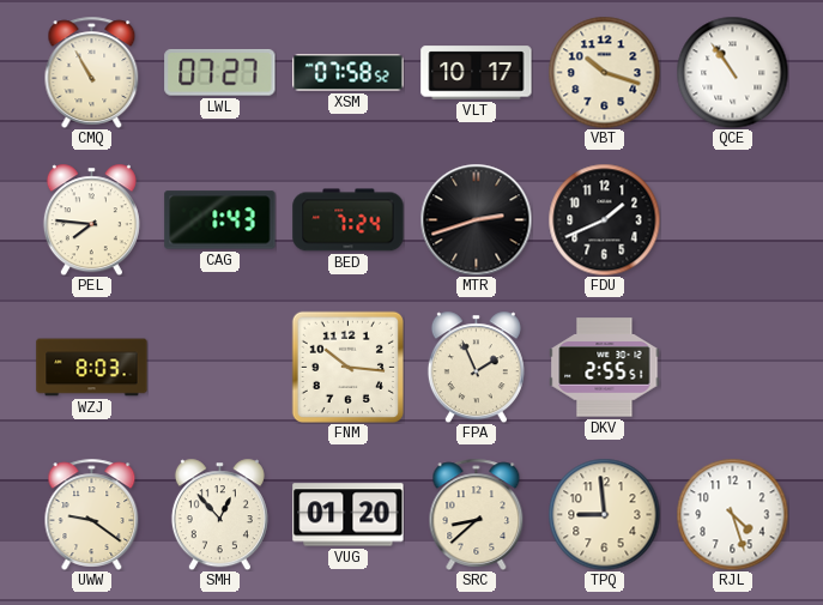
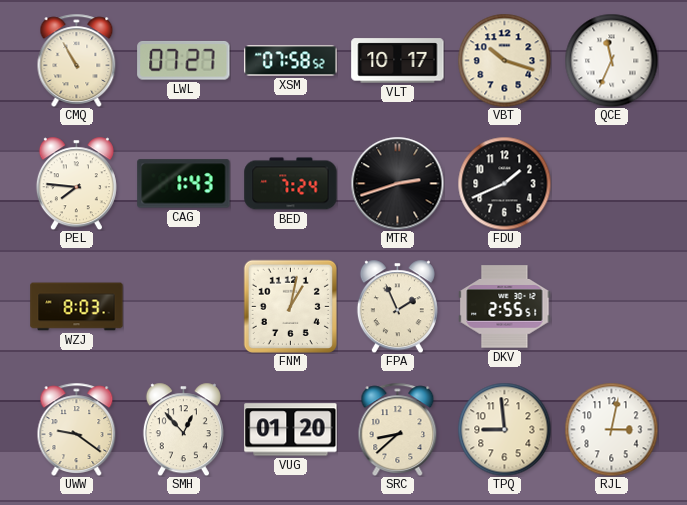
QCE: 10:54 -> 11:34 (611, 60)
FNM: 10:16 -> 1:02 (290, 306)
RJL: 4:27 -> 3:02 (611, 429)
